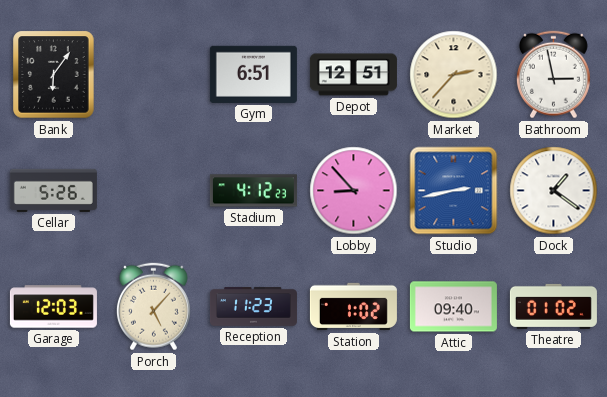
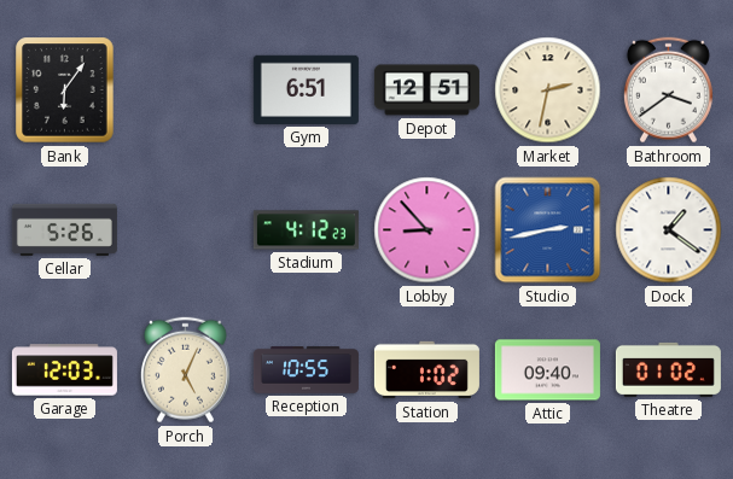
Market: 2:37 -> 2:32 (548, 90)
Bathroom: 2:58 -> 3:39 (668, 90)
Porch: 5:07 -> 5:04 (185, 370)
Reception: 11:23 -> 10:55 (306, 370)
